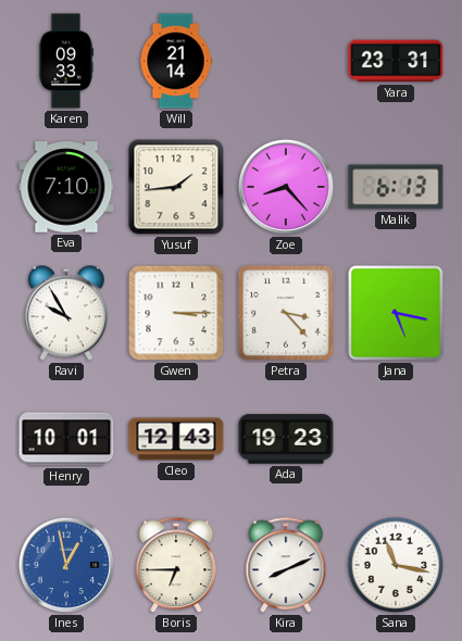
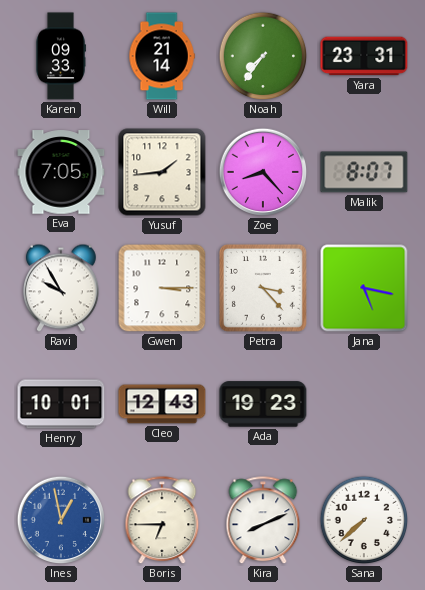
Noah: none -> 7:36 (263, 56)
Eva: 7:10 -> 7:05 (61, 172)
Malik: 6:13 -> 8:07 (364, 172)
Sana: 11:17 -> 7:38 (364, 520)
